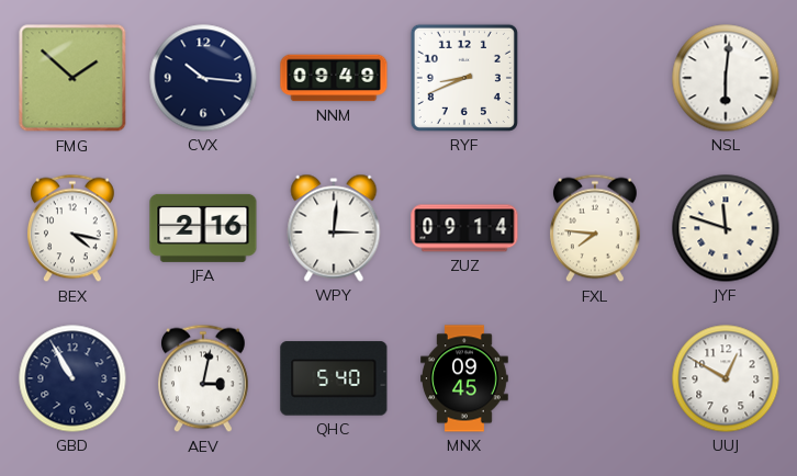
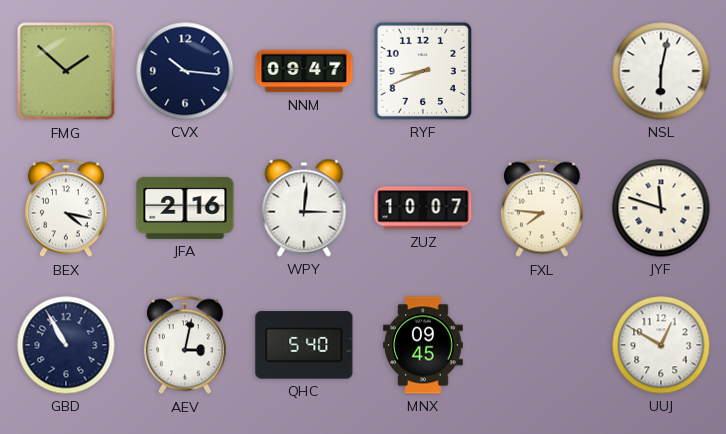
NNM: 09:49 -> 09:47 (304, 71)
NSL: 6:01 -> 6:02 (661, 71)
ZUZ: 09:14 -> 10:07 (423, 208)
